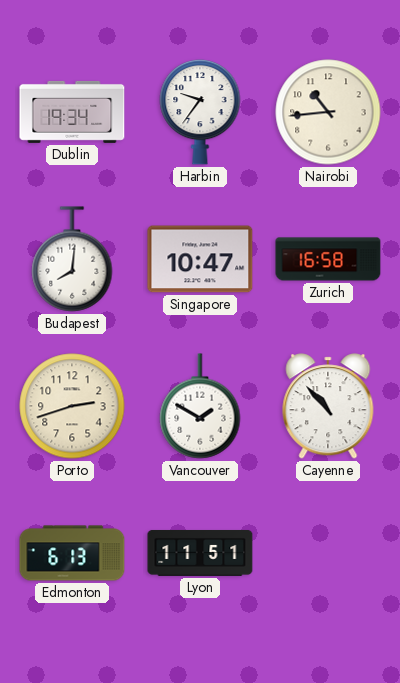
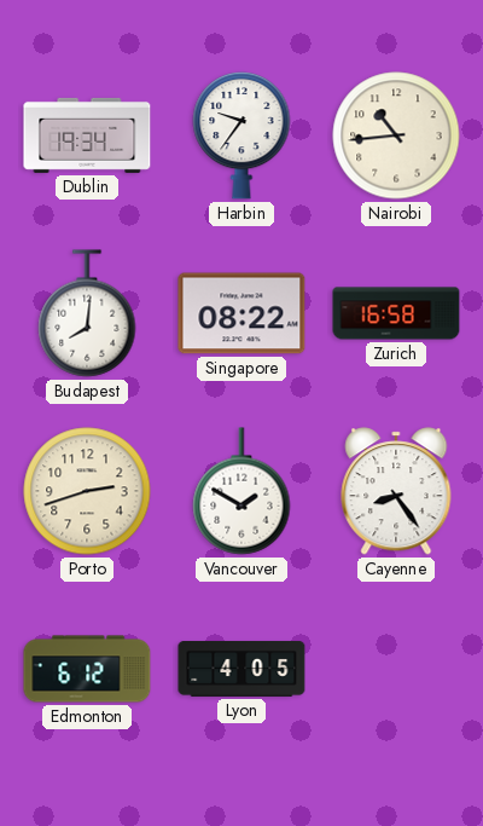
Singapore: 10:47 -> 08:22 (241, 313)
Cayenne: 10:53 -> 8:24 (396, 491)
Edmonton: 6:13 -> 6:12 (87, 669)
Lyon: 11:51 -> 4:05 (241, 669)
